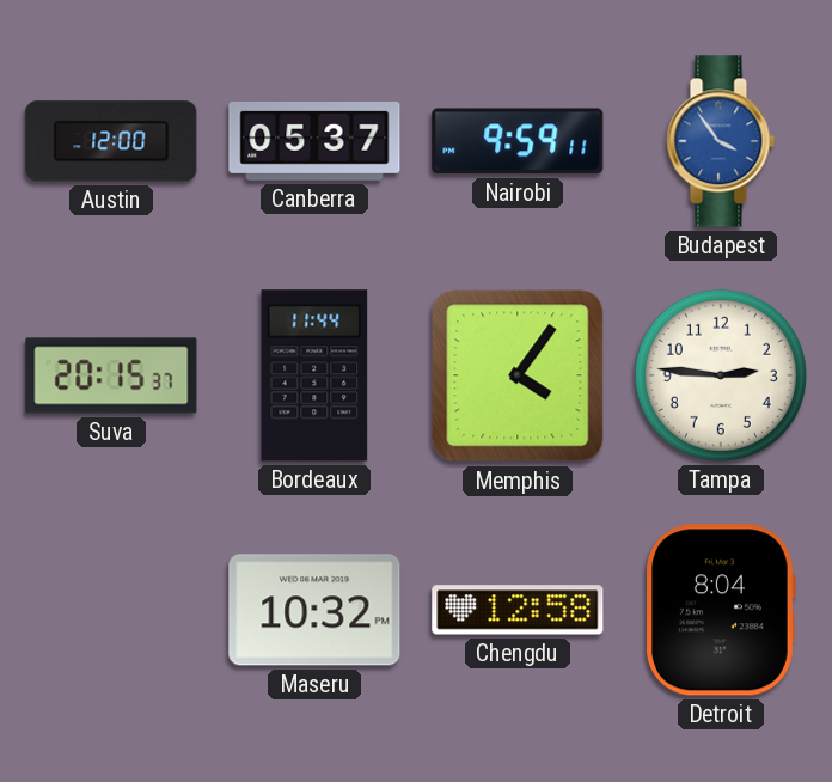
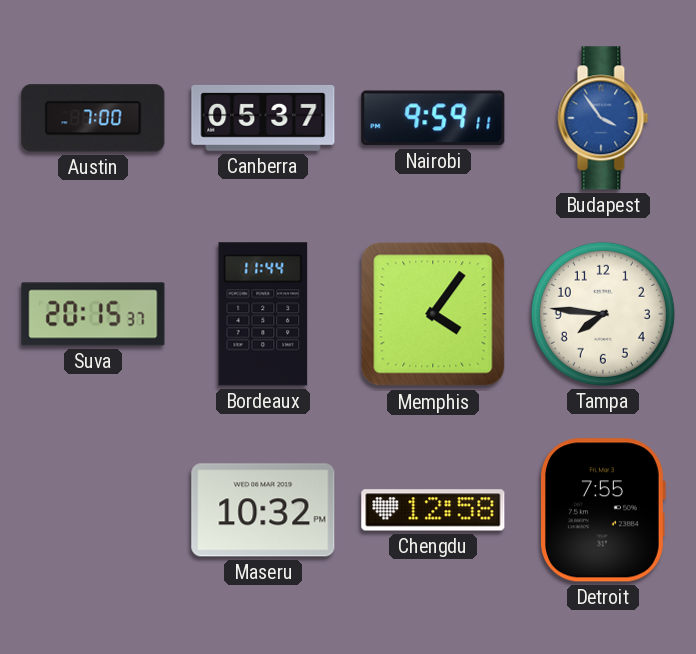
Austin: 12:00 -> 7:00 (93, 118)
Tampa: 2:46 -> 7:46 (603, 314)
Detroit: 8:04 -> 7:55 (603, 510)
